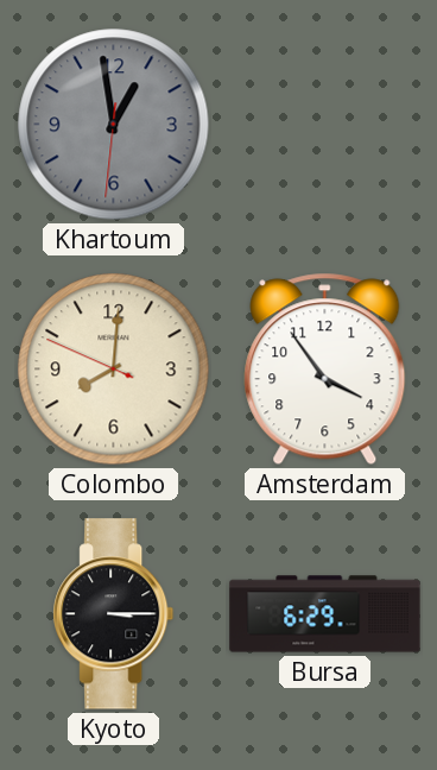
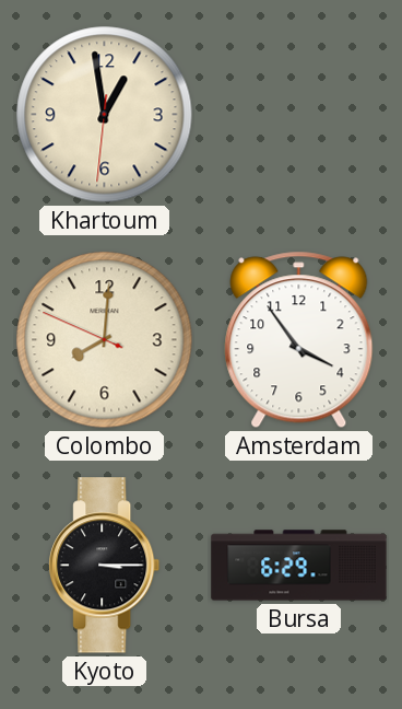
Khartoum dial: grey -> cream (105, 115)
